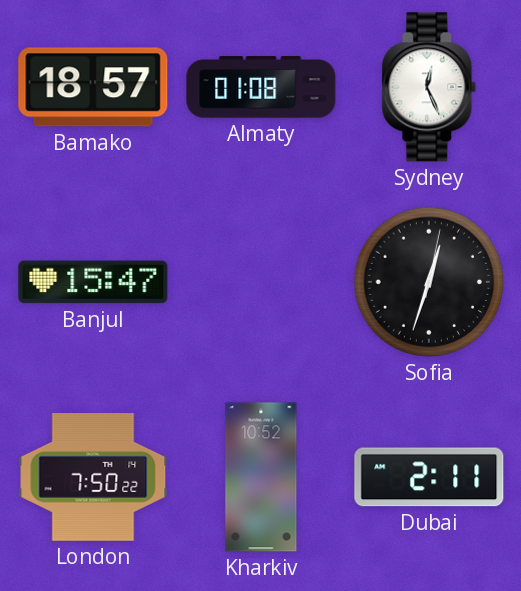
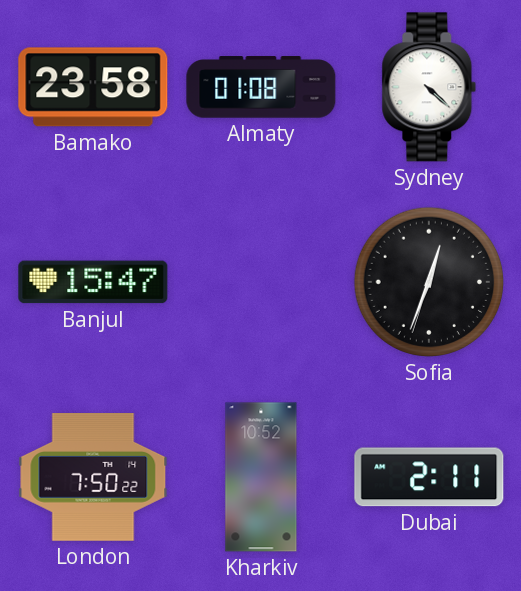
Bamako: 18:57 -> 23:58 (93, 87)
Sydney: 12:26 -> 4:22 (429, 87)
Sofia: 12:33:02 -> 12:33:33 (429, 282)
